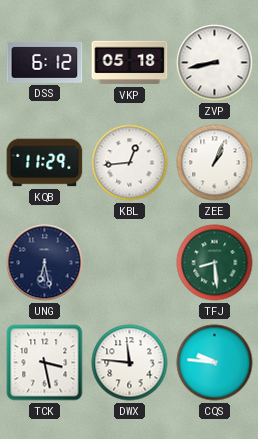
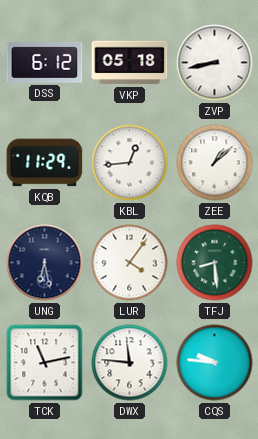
ZEE: 1:04 -> 1:08 (215, 163)
LUR: none -> 4:06 (130, 263)
TCK: 3:28 -> 11:13 (45, 363)
